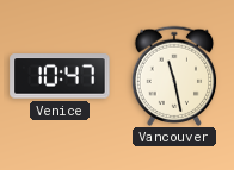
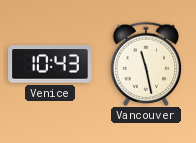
Venice: 10:47 -> 10:43 (50, 64)
